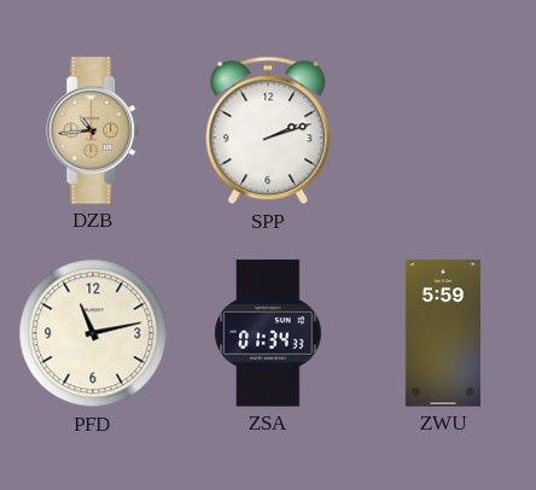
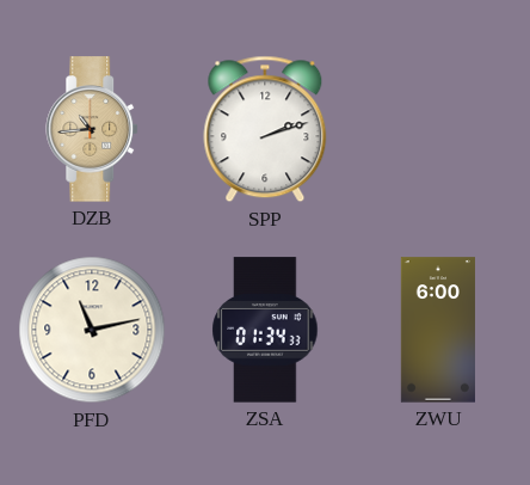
ZWU: 5:59 -> 6:00 (438, 330)
